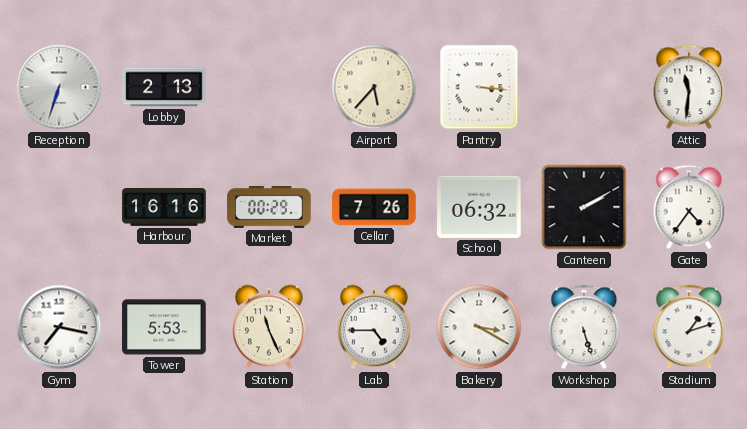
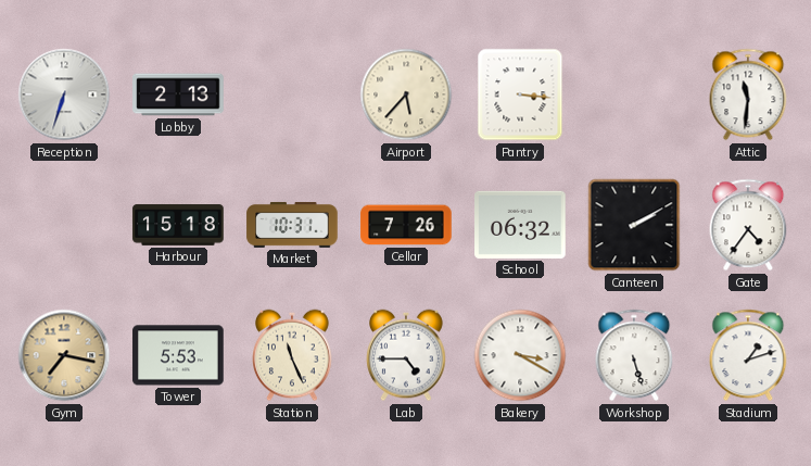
Harbour: 16:16 -> 15:18 (178, 225)
Market: 00:29 -> 10:31 (292, 225)
Gym dial: white -> champagne (64, 355)
